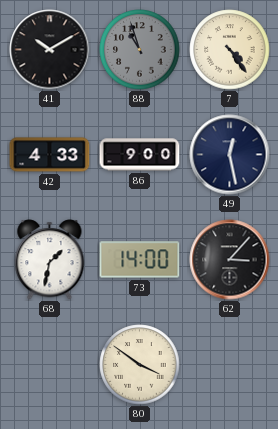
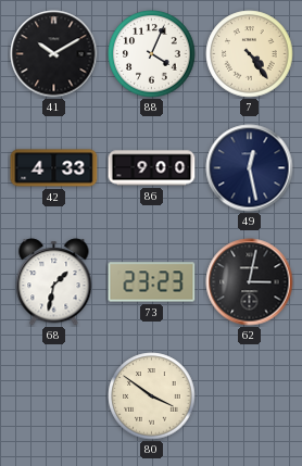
88: 10:57 -> 4:04 (152, 54)
88 dial: grey -> white (152, 54)
73: 14:00 -> 23:23 (152, 282)
62: 3:07 -> 3:02 (250, 282)
